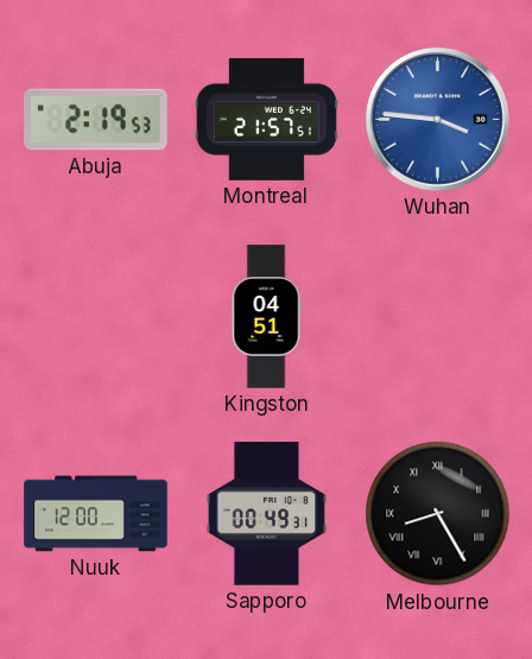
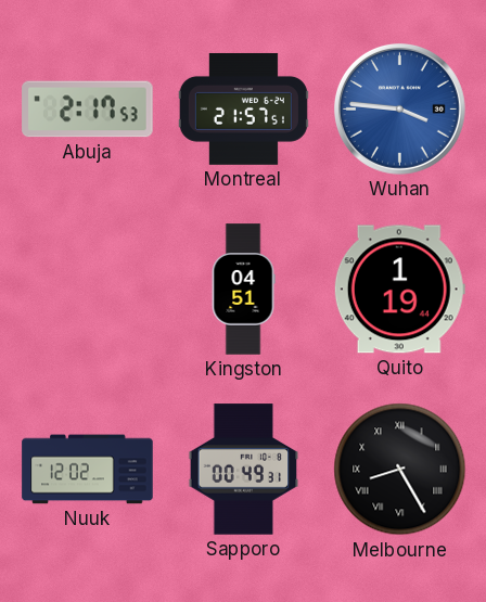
Abuja: 2:19 -> 2:17 (88, 110)
Quito: none -> 1:19 (399, 290)
Nuuk: 12:00 -> 12:02 (88, 470)
